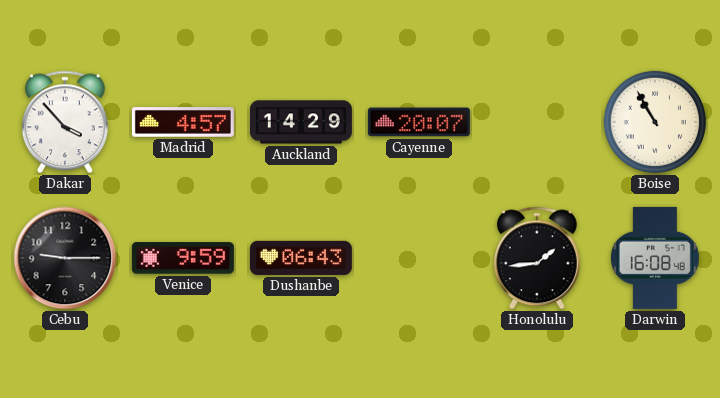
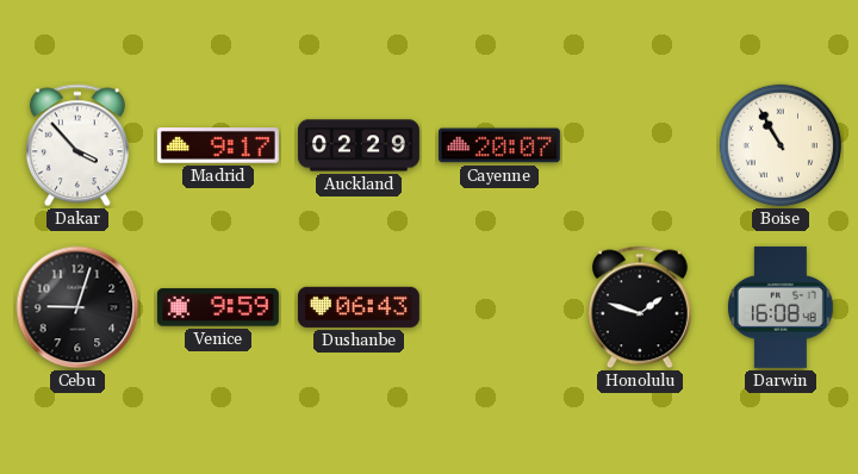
Madrid: 4:57 -> 9:17 (218, 145)
Auckland: 14:29 -> 02:29 (359, 145)
Cebu: 9:15 -> 9:03 (77, 307)
Honolulu: 1:44 -> 1:48 (640, 307)
